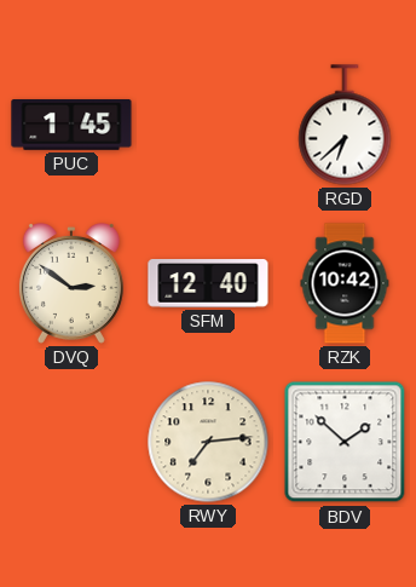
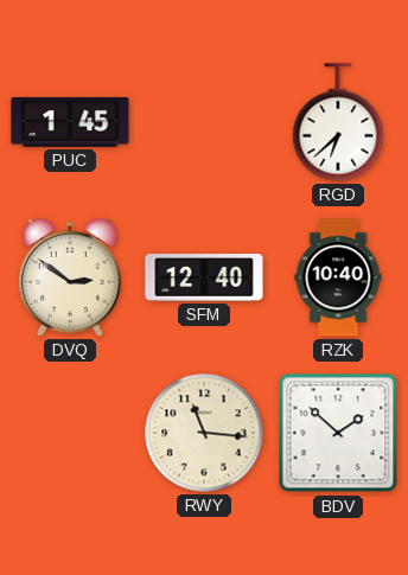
RZK: 10:42 -> 10:40 (338, 277)
RWY: 7:14 -> 11:16 (204, 433)
